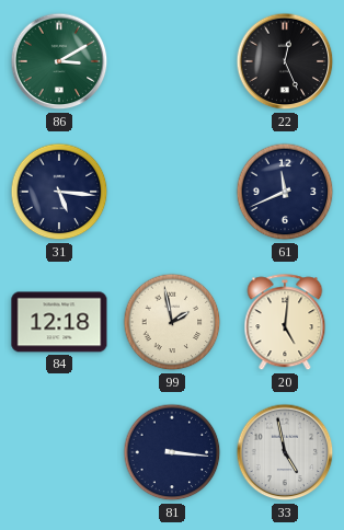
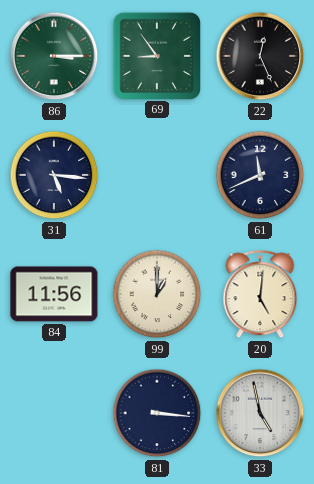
86: 3:10 -> 3:15 (54, 56)
69: none -> 8:54 (156, 55)
84: 12:18 -> 11:56 (54, 294)
99: 1:58 -> 1:00 (157, 294)
